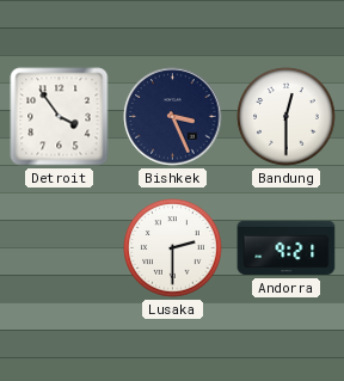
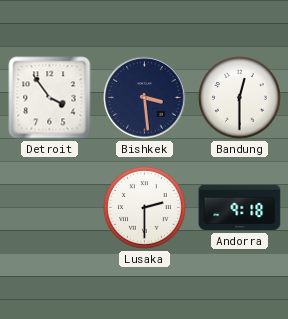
Bishkek: 3:26 -> 3:29 (145, 98)
Andorra: 9:21 -> 9:18 (240, 208)
